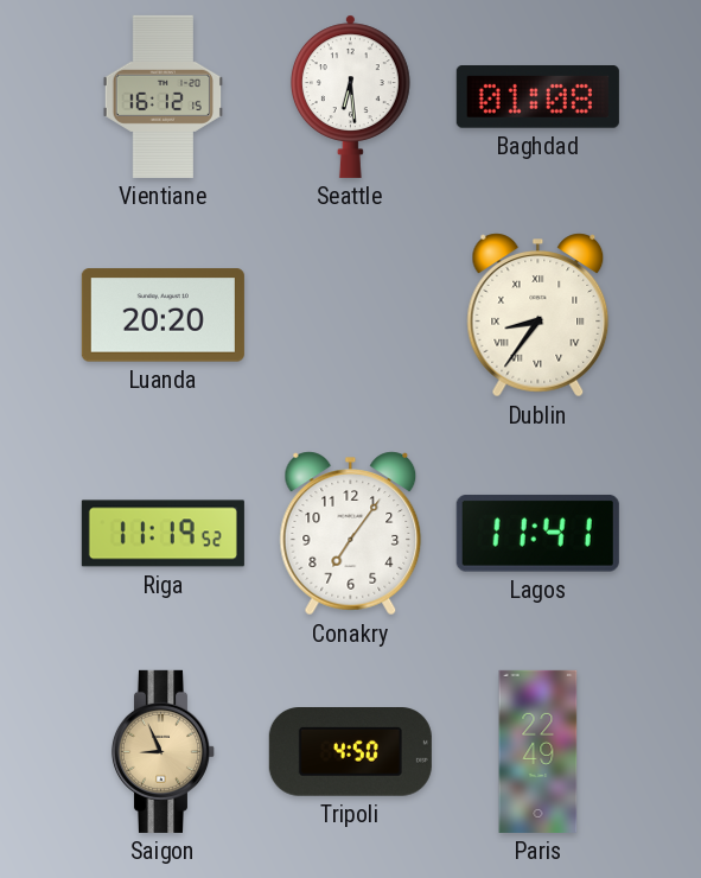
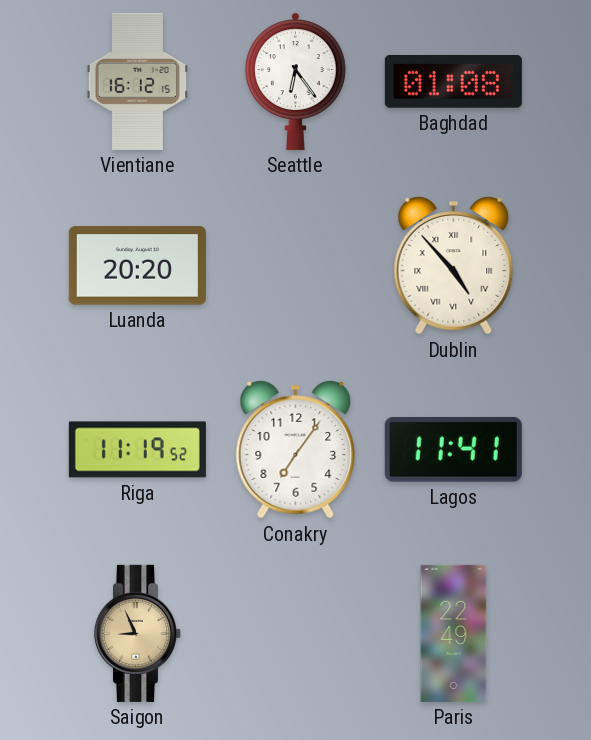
Seattle: 6:29 -> 6:24 (295, 81)
Dublin: 8:36 -> 4:53 (454, 266)
Tripoli: 4:50 -> none (350, 752)
